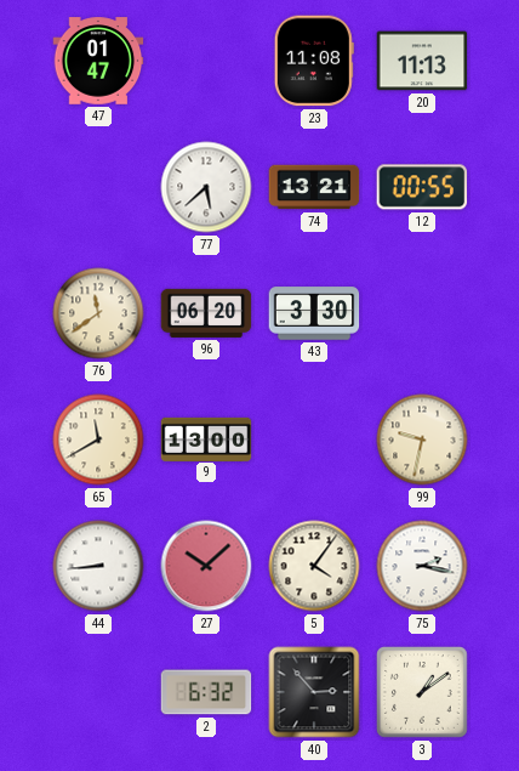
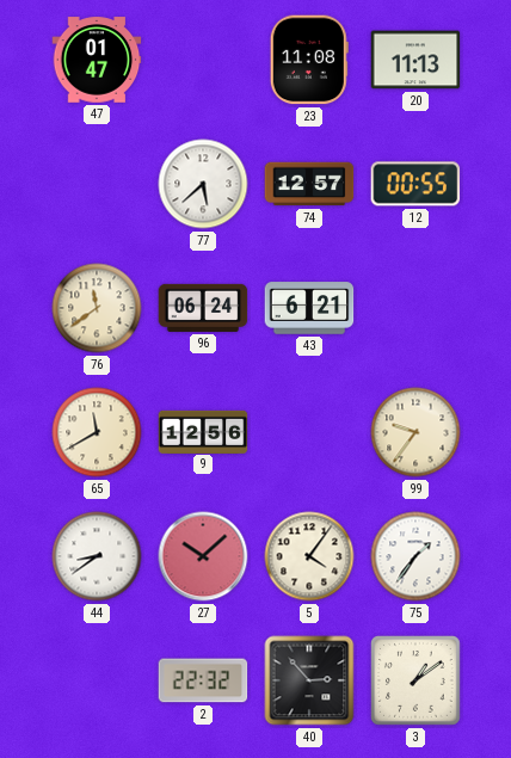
74: 13:21 -> 12:57 (309, 184)
96: 06:20 -> 06:24 (203, 308)
43: 3:30 -> 6:21 (309, 308)
9: 13:00 -> 12:56 (203, 431)
99: 9:32 -> 9:36 (415, 432)
44: 8:44 -> 8:39 (97, 556)
75: 2:17 -> 1:36 (415, 556)
2: 6:32 -> 22:32 (203, 680)
